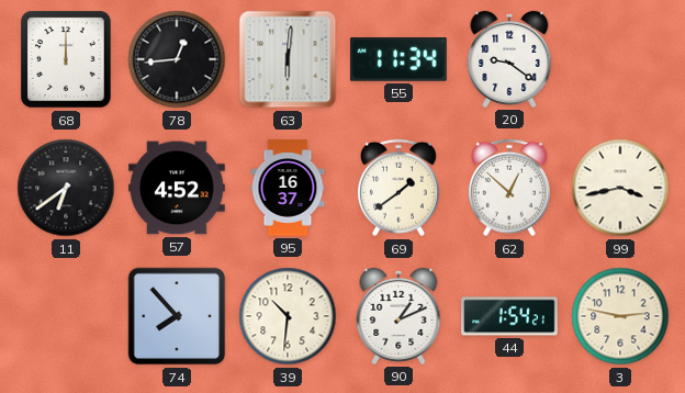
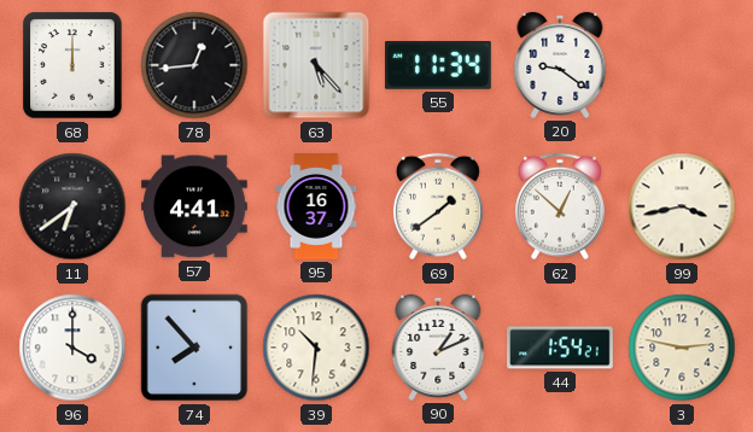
63: 6:01 -> 5:23 (316, 65)
57: 4:52 -> 4:41 (195, 206)
96: none -> 4:00 (72, 348)
